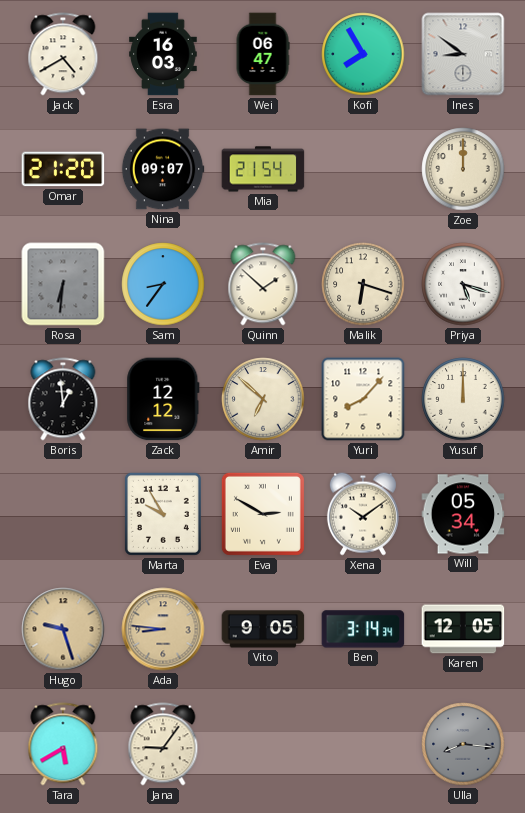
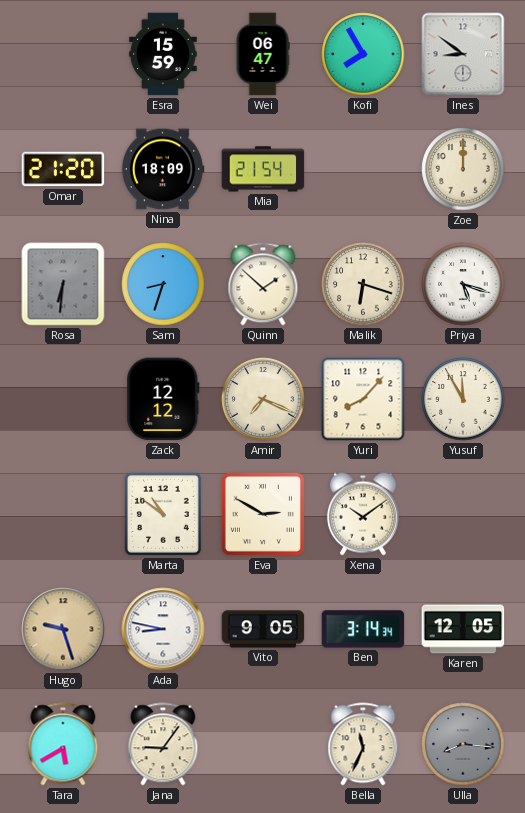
Jack: 4:40 -> none (63, 54)
Esra: 16:03 -> 15:59 (163, 54)
Nina: 09:07 -> 18:09 (163, 169)
Sam: 8:36 -> 8:33 (163, 284)
Boris: 12:59 -> none (63, 399)
Amir: 6:52 -> 7:19 (263, 399)
Yusuf: 12:00 -> 11:55 (463, 399)
Marta: 9:55 -> 10:51 (163, 514)
Will: 05:34 -> none (463, 514)
Ada: 8:46 -> 8:47 (163, 629)
Ada dial: champagne -> white (163, 629)
Bella: none -> 11:34 (363, 744)
